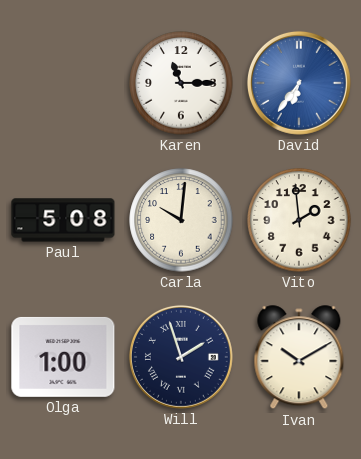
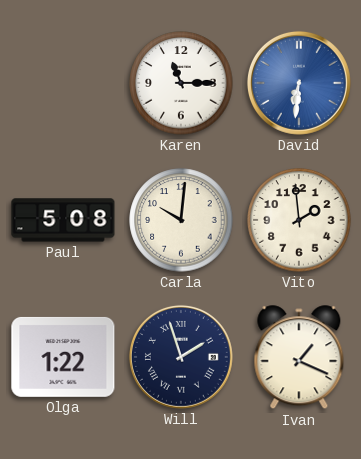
David: 6:36 -> 6:31 (299, 83)
Olga: 1:00 -> 1:22 (63, 357)
Ivan: 10:10 -> 1:19 (299, 358)
